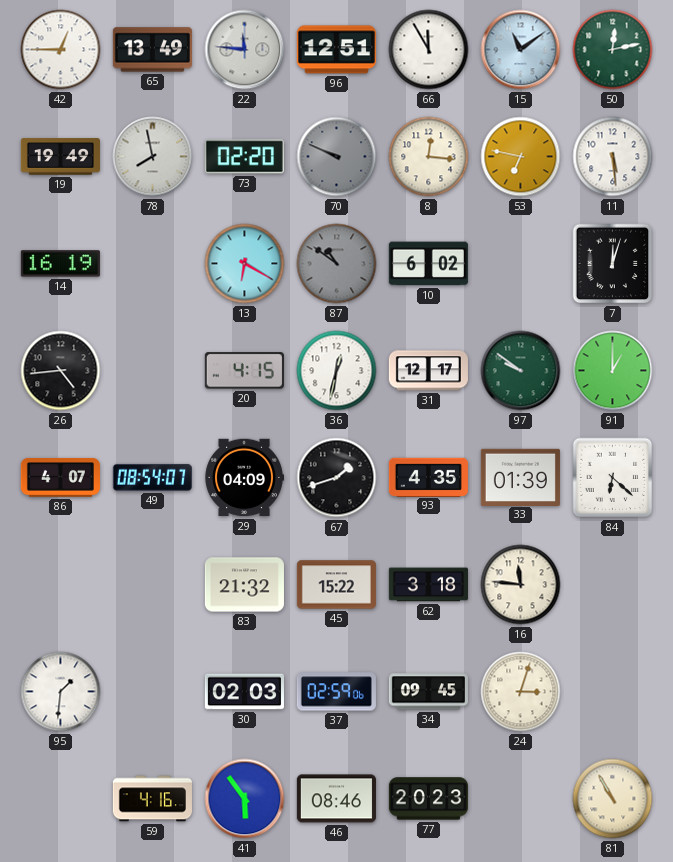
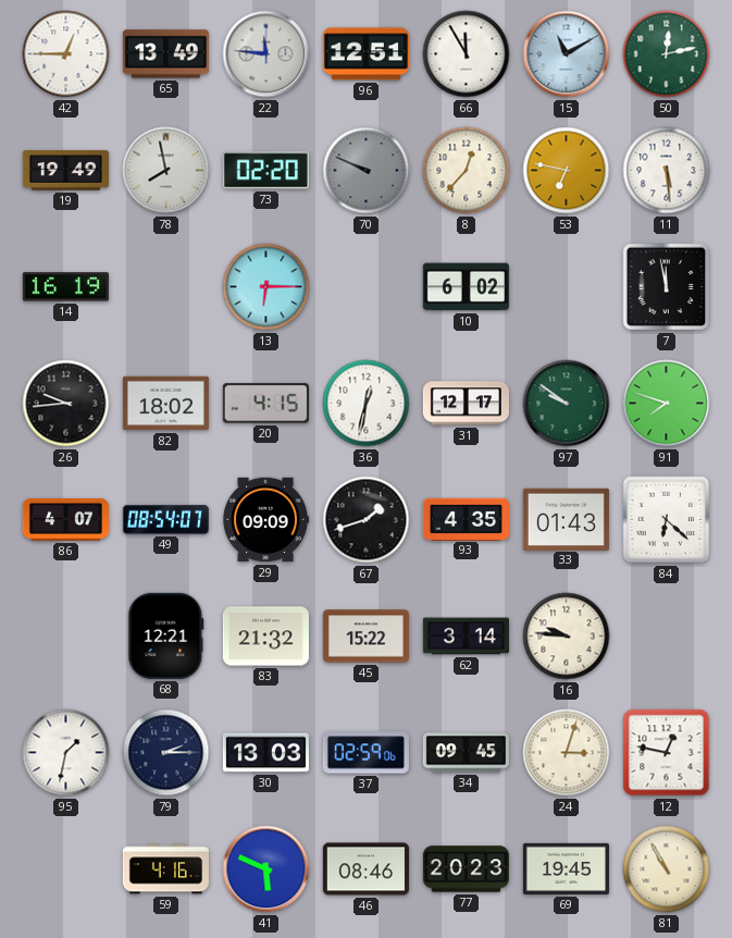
15: 11:09 -> 11:10 (567, 54)
8: 12:16 -> 12:37 (467, 171)
13: 6:20 -> 6:15 (266, 287)
87: 10:51 -> none (337, 264)
7: 12:03 -> 11:58 (667, 287)
26: 4:44 -> 9:44 (66, 404)
82: none -> 18:02 (165, 404)
91: 1:00 -> 7:48 (667, 404)
29: 04:09 -> 09:09 (265, 520)
33: 01:39 -> 01:43 (566, 519)
68: none -> 12:21 (166, 635)
62: 3:18 -> 3:14 (466, 637)
16: 11:46 -> 9:46 (567, 637)
95: 1:31 -> 1:32 (66, 753)
79: none -> 2:15 (166, 753)
30: 02:03 -> 13:03 (265, 753)
12: none -> 12:47 (667, 753)
41: 5:54 -> 5:49 (266, 869)
69: none -> 19:45 (566, 868)
